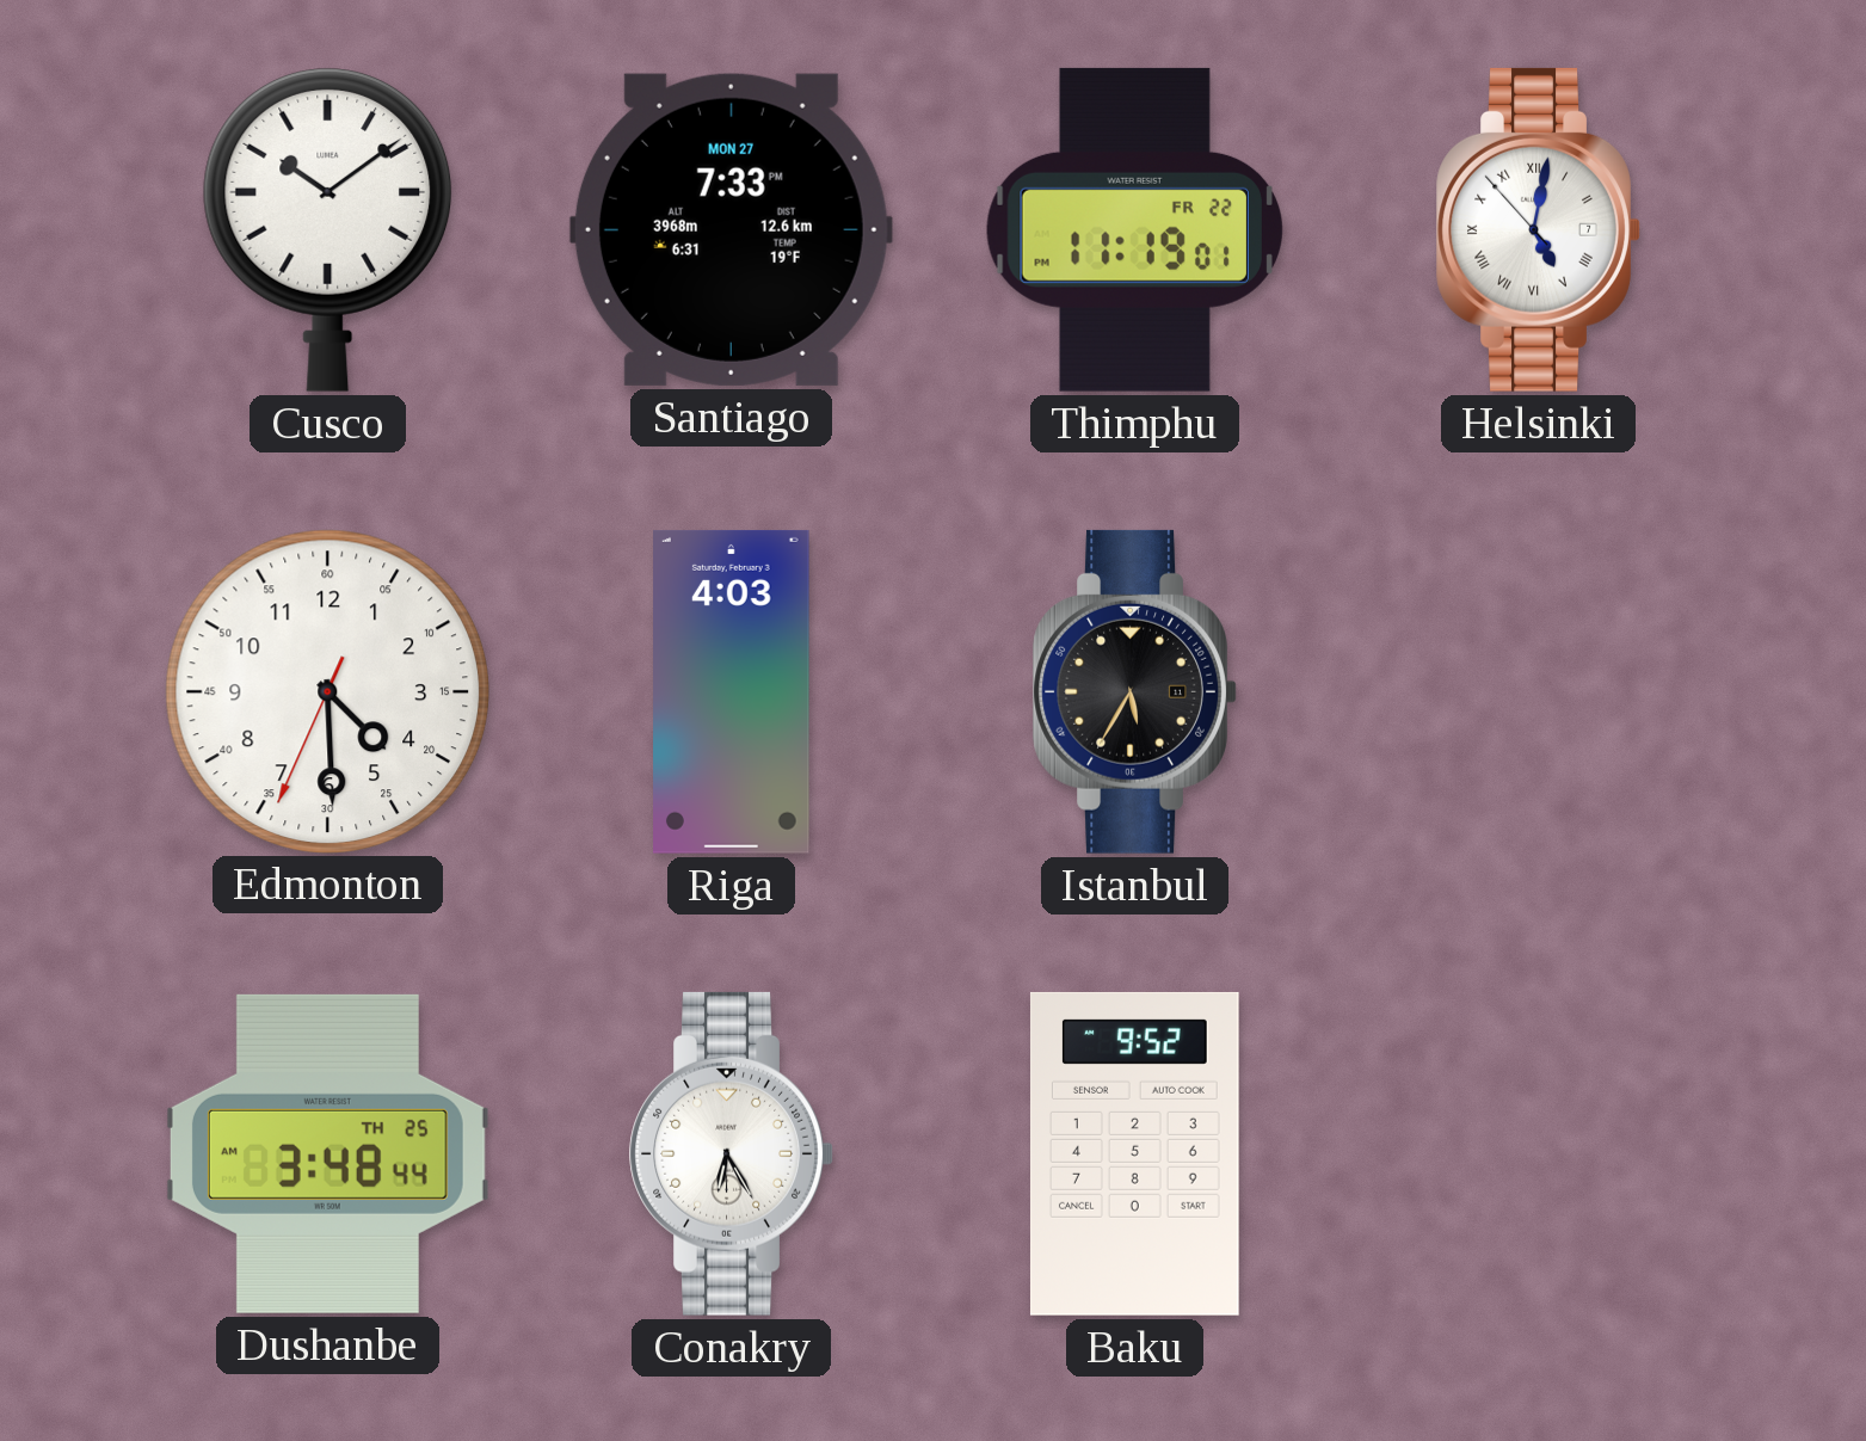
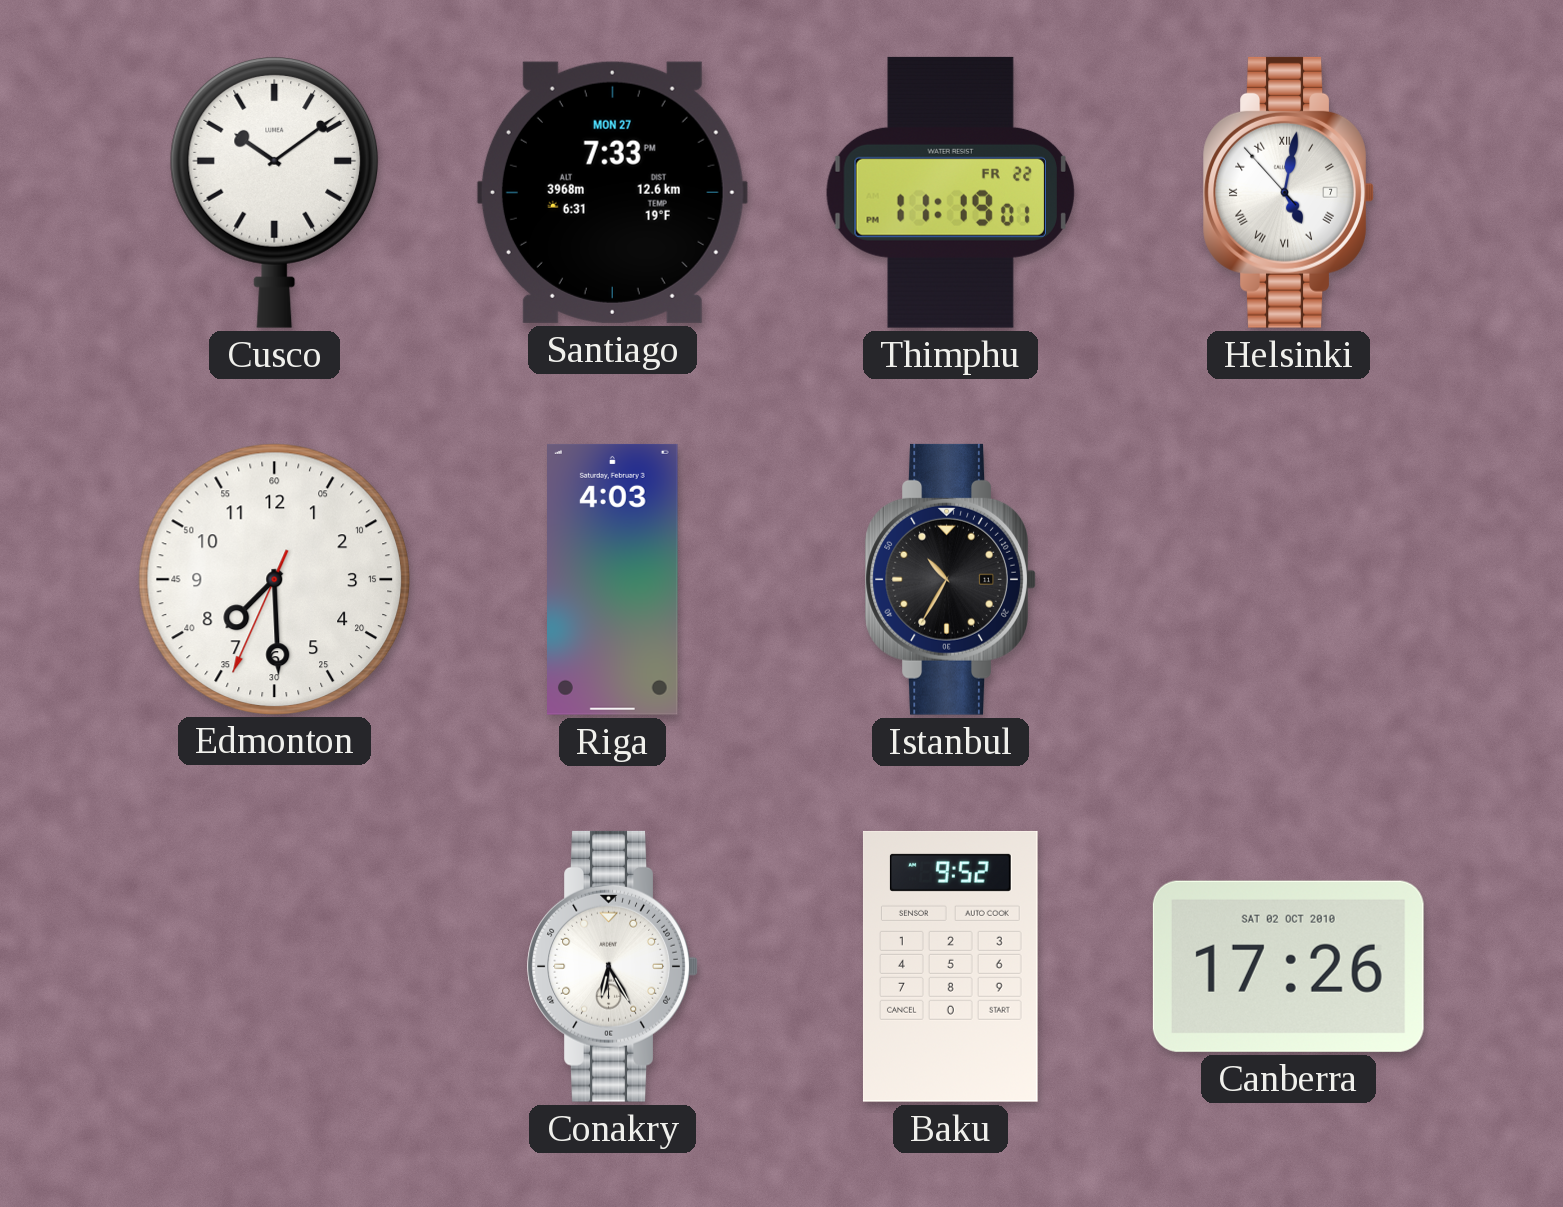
Edmonton: 4:29 -> 7:29 (274, 579)
Istanbul: 5:35 -> 10:35 (950, 579)
Dushanbe: 3:48 -> none (327, 1153)
Canberra: none -> 17:26 (1288, 966)
